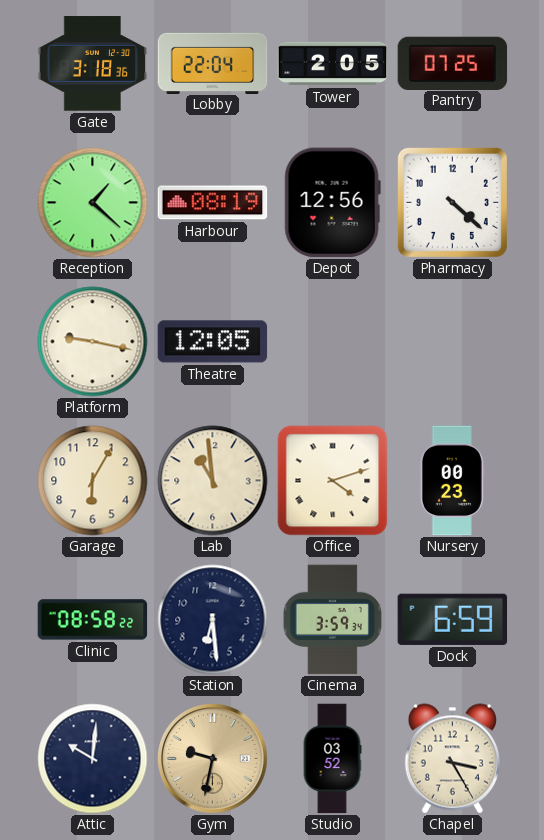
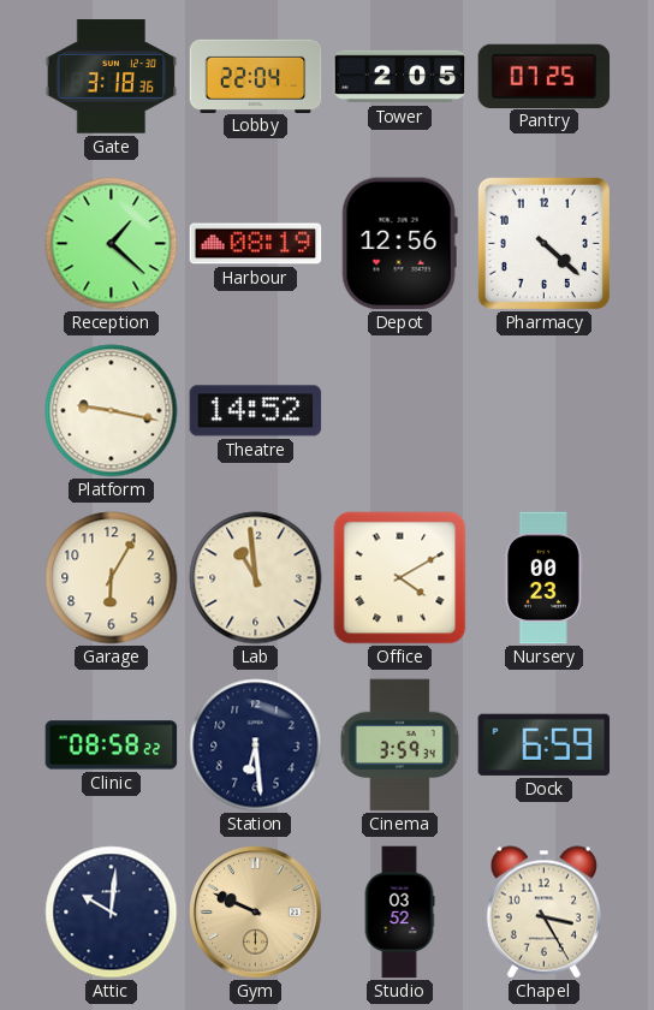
Theatre: 12:05 -> 14:52 (256, 411)
Office: 4:12 -> 4:10 (400, 578)
Gym: 9:32 -> 9:49 (256, 913)
